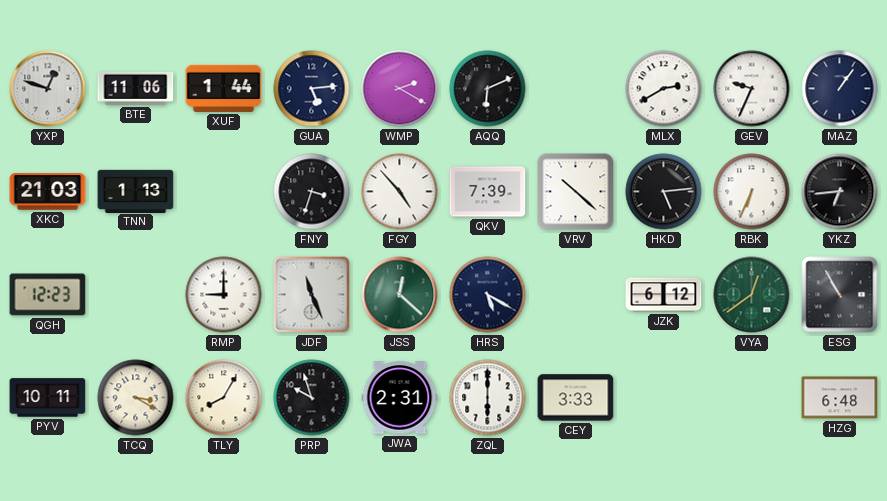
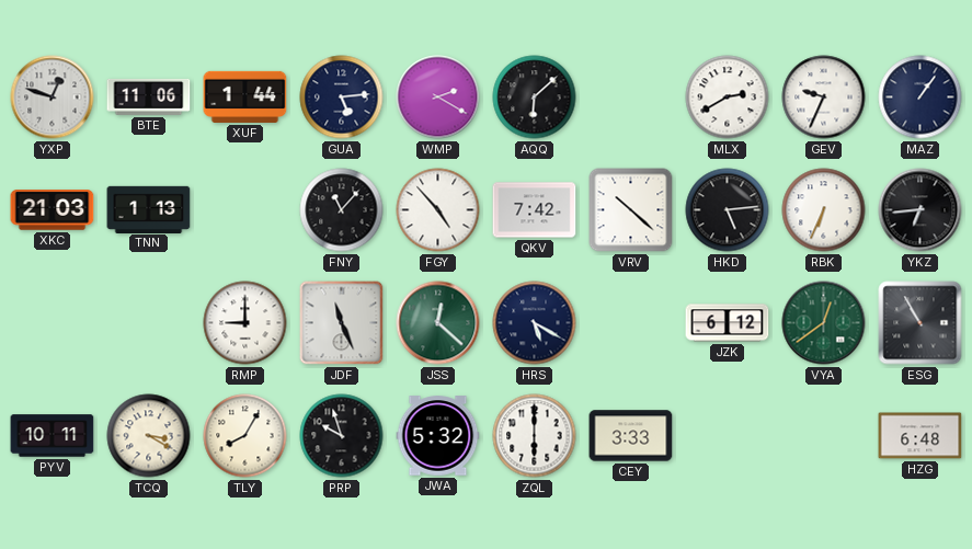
AQQ: 6:11 -> 6:08 (535, 98)
FNY: 3:33 -> 11:07 (342, 210)
QKV: 7:39 -> 7:42 (535, 210)
QGH: 12:23 -> none (48, 295)
JWA: 2:31 -> 5:32 (438, 436)
